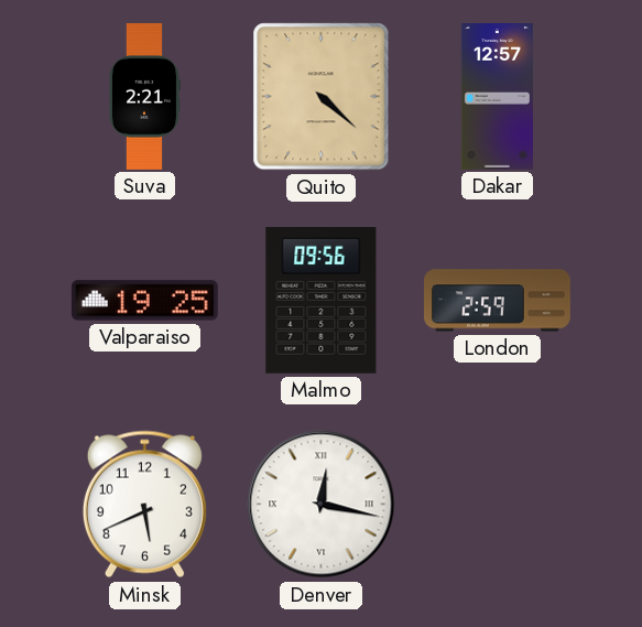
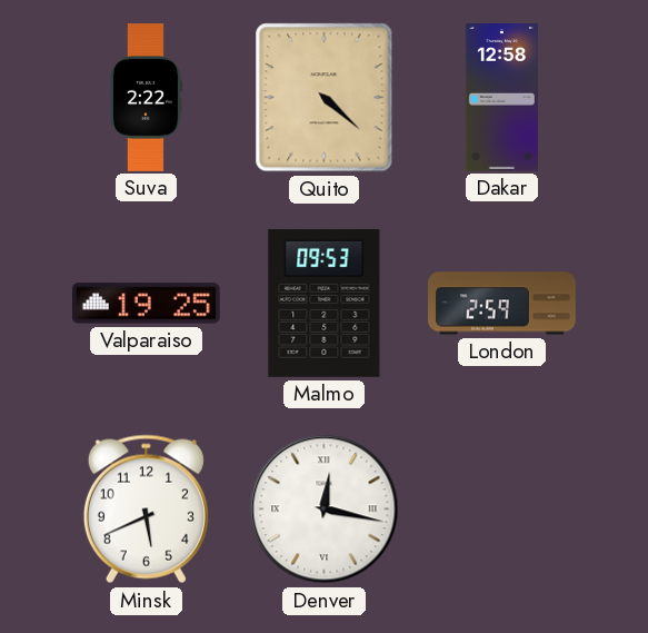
Suva: 2:21 -> 2:22 (147, 98)
Dakar: 12:57 -> 12:58 (501, 98)
Malmo: 09:56 -> 09:53 (325, 303)
